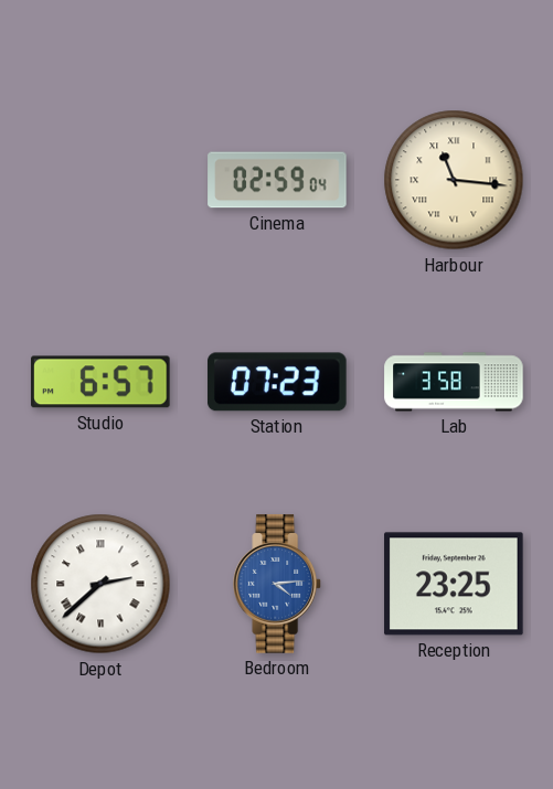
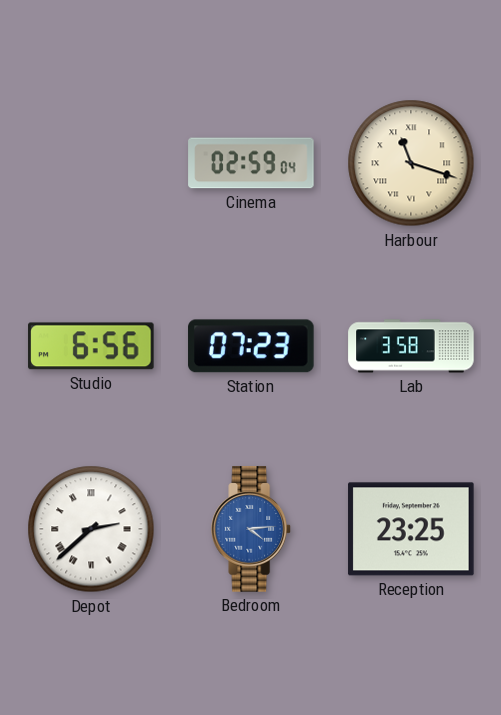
Harbour: 11:16 -> 11:18 (411, 163)
Studio: 6:57 -> 6:56 (91, 346)
